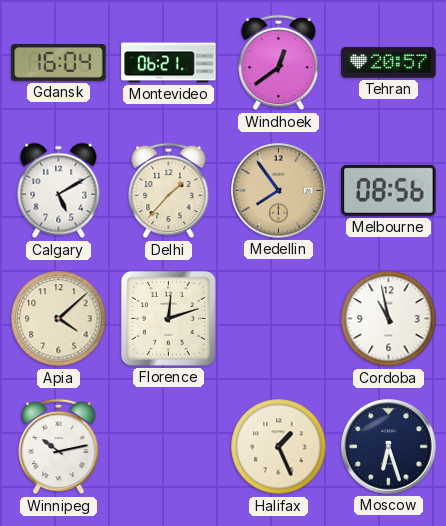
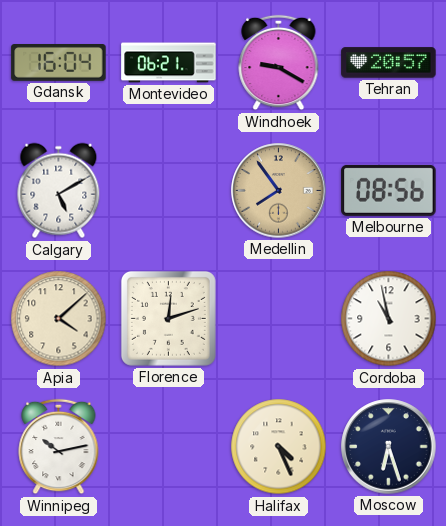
Windhoek: 12:39 -> 9:20 (279, 63)
Delhi: 1:37 -> none (169, 191)
Halifax: 1:26 -> 4:26 (279, 447)
